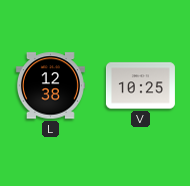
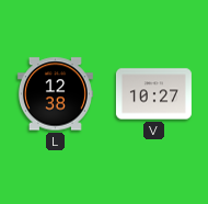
V: 10:25 -> 10:27 (153, 94)
